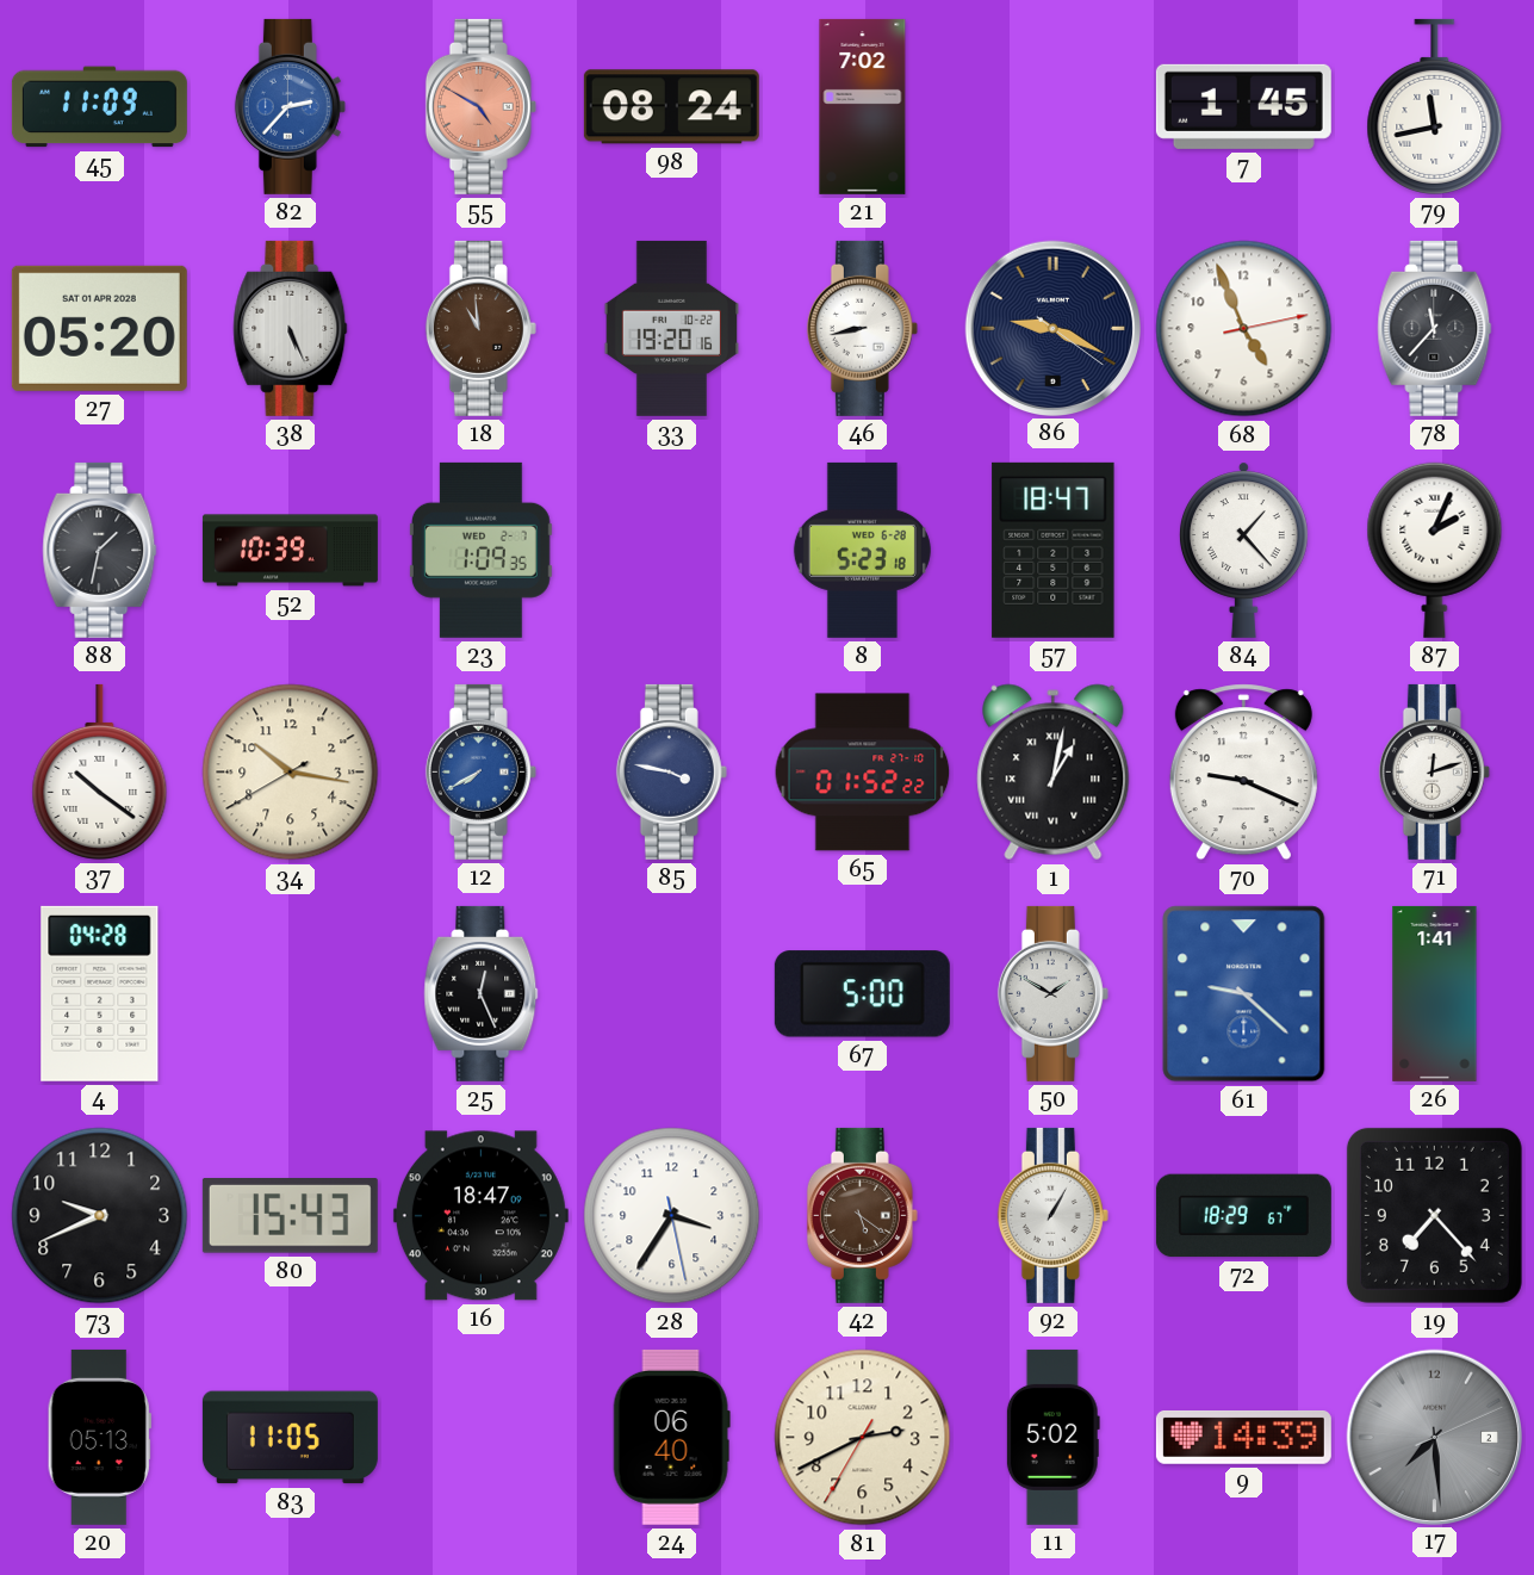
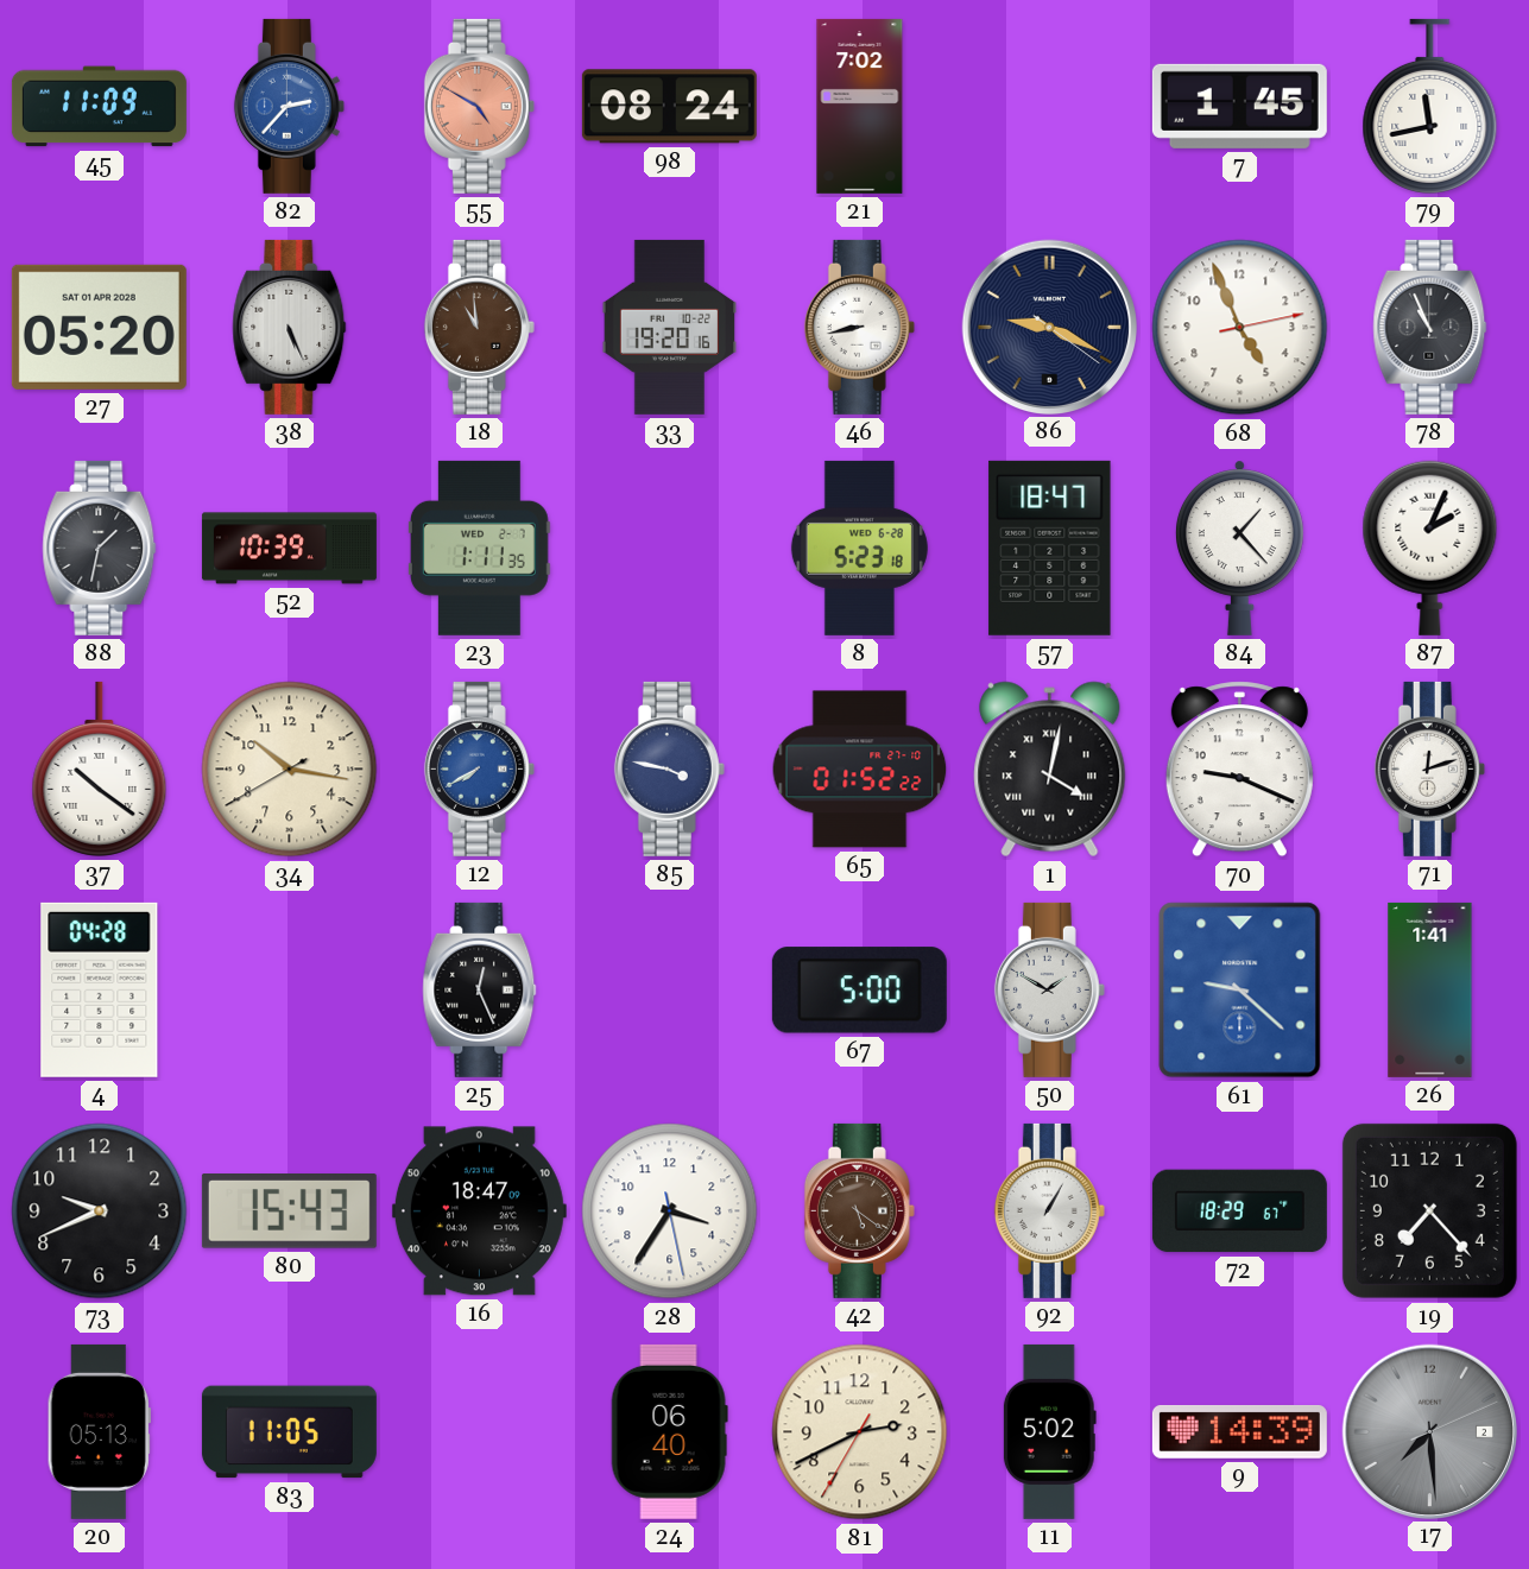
78: 11:37 -> 10:56 (1430, 327)
23: 1:09 -> 1:11 (479, 548)
1: 1:02 -> 4:02 (1050, 770)
